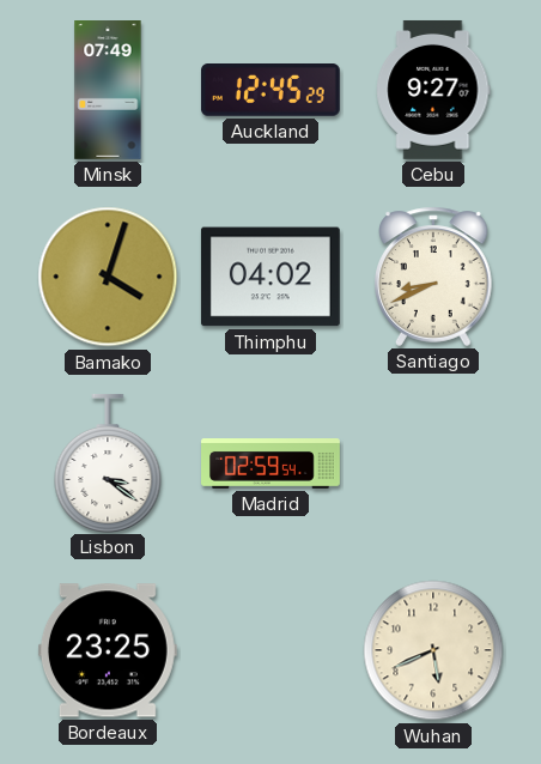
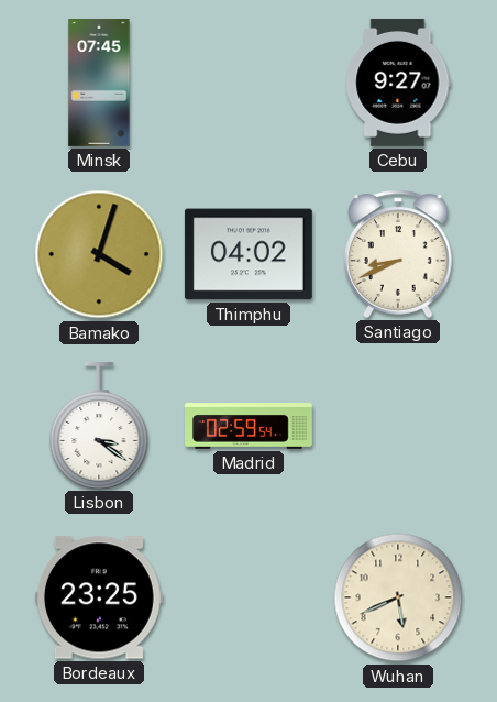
Minsk: 07:49 -> 07:45 (99, 84)
Auckland: 12:45 -> none (270, 91)
